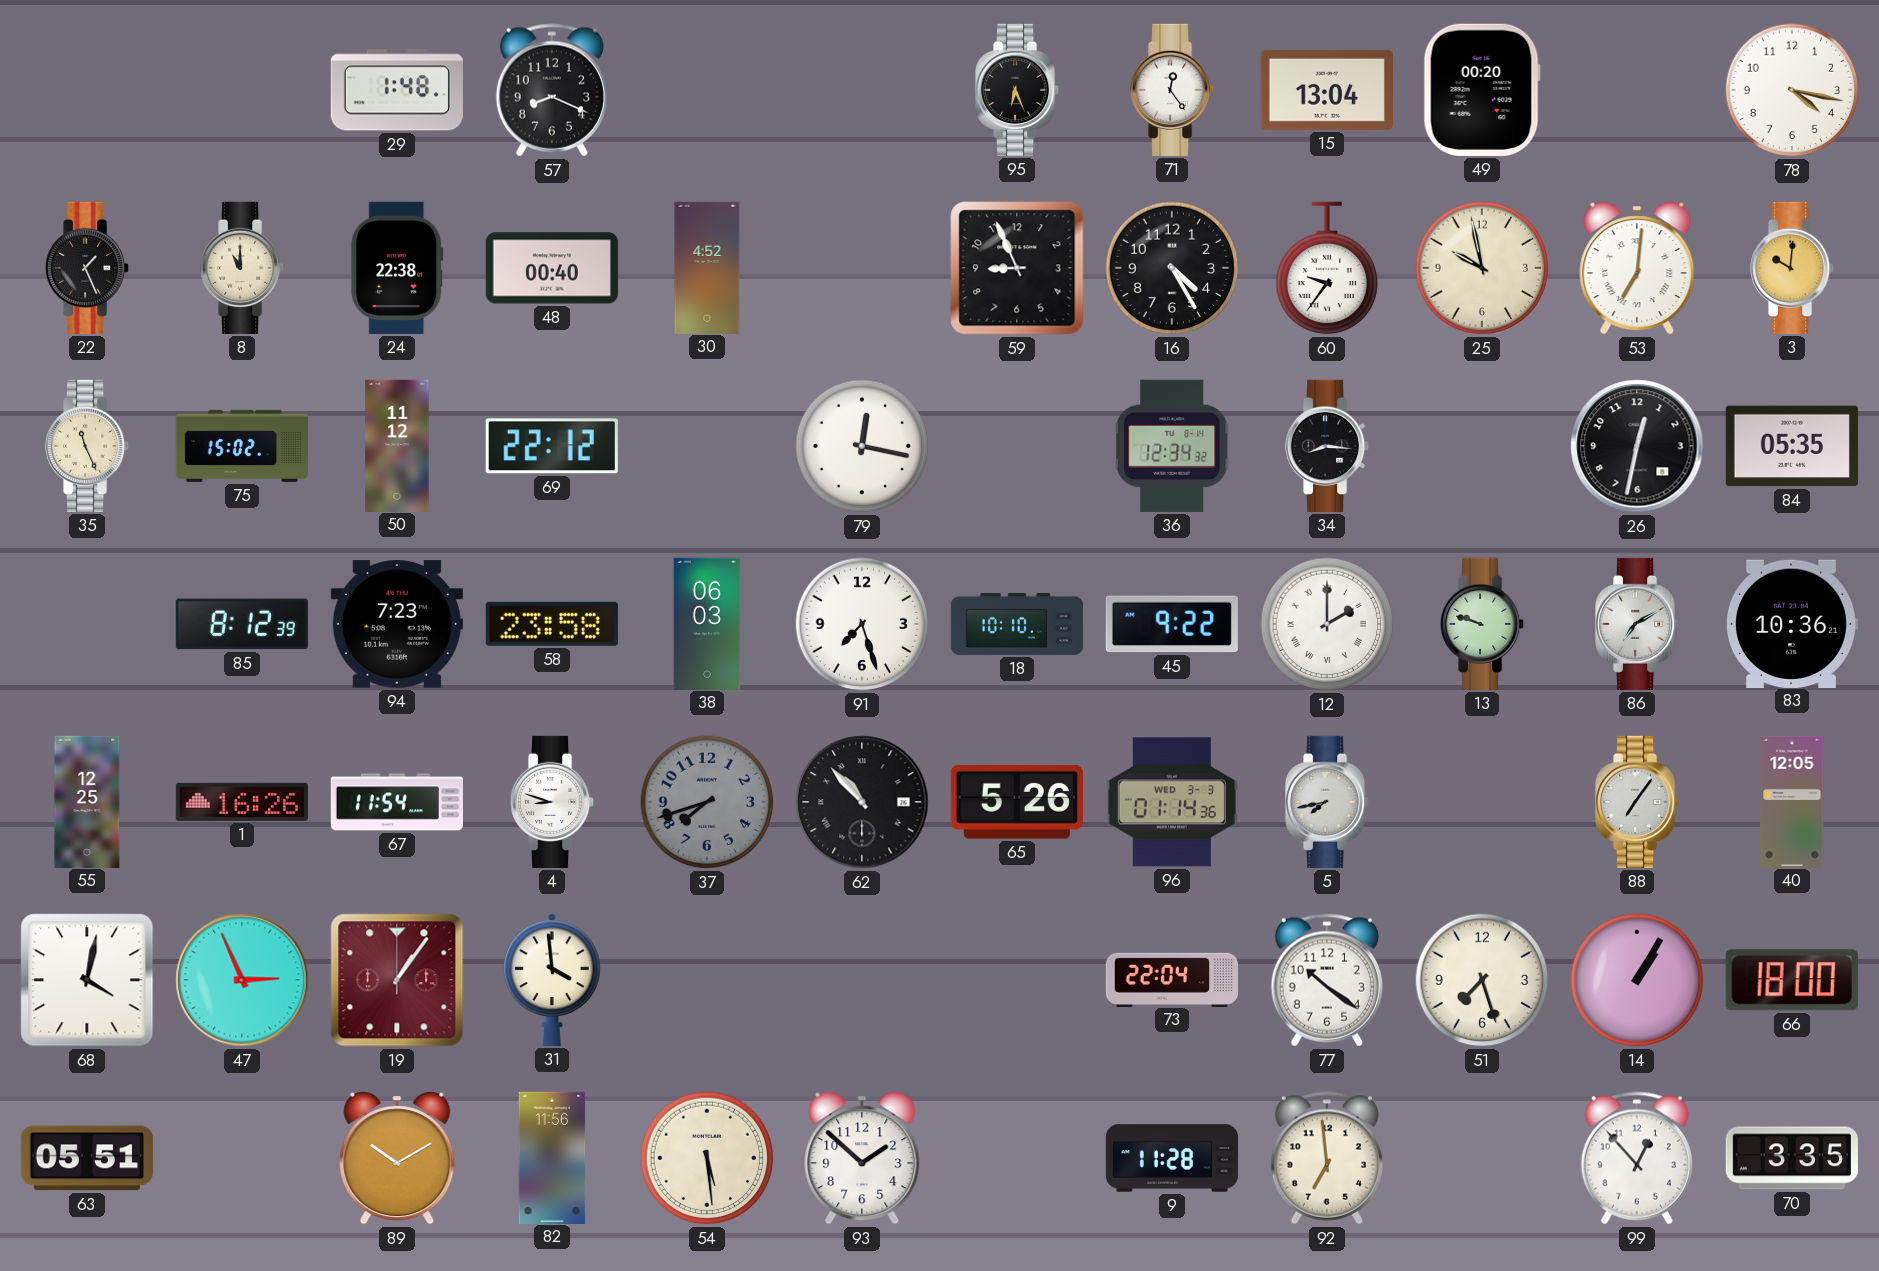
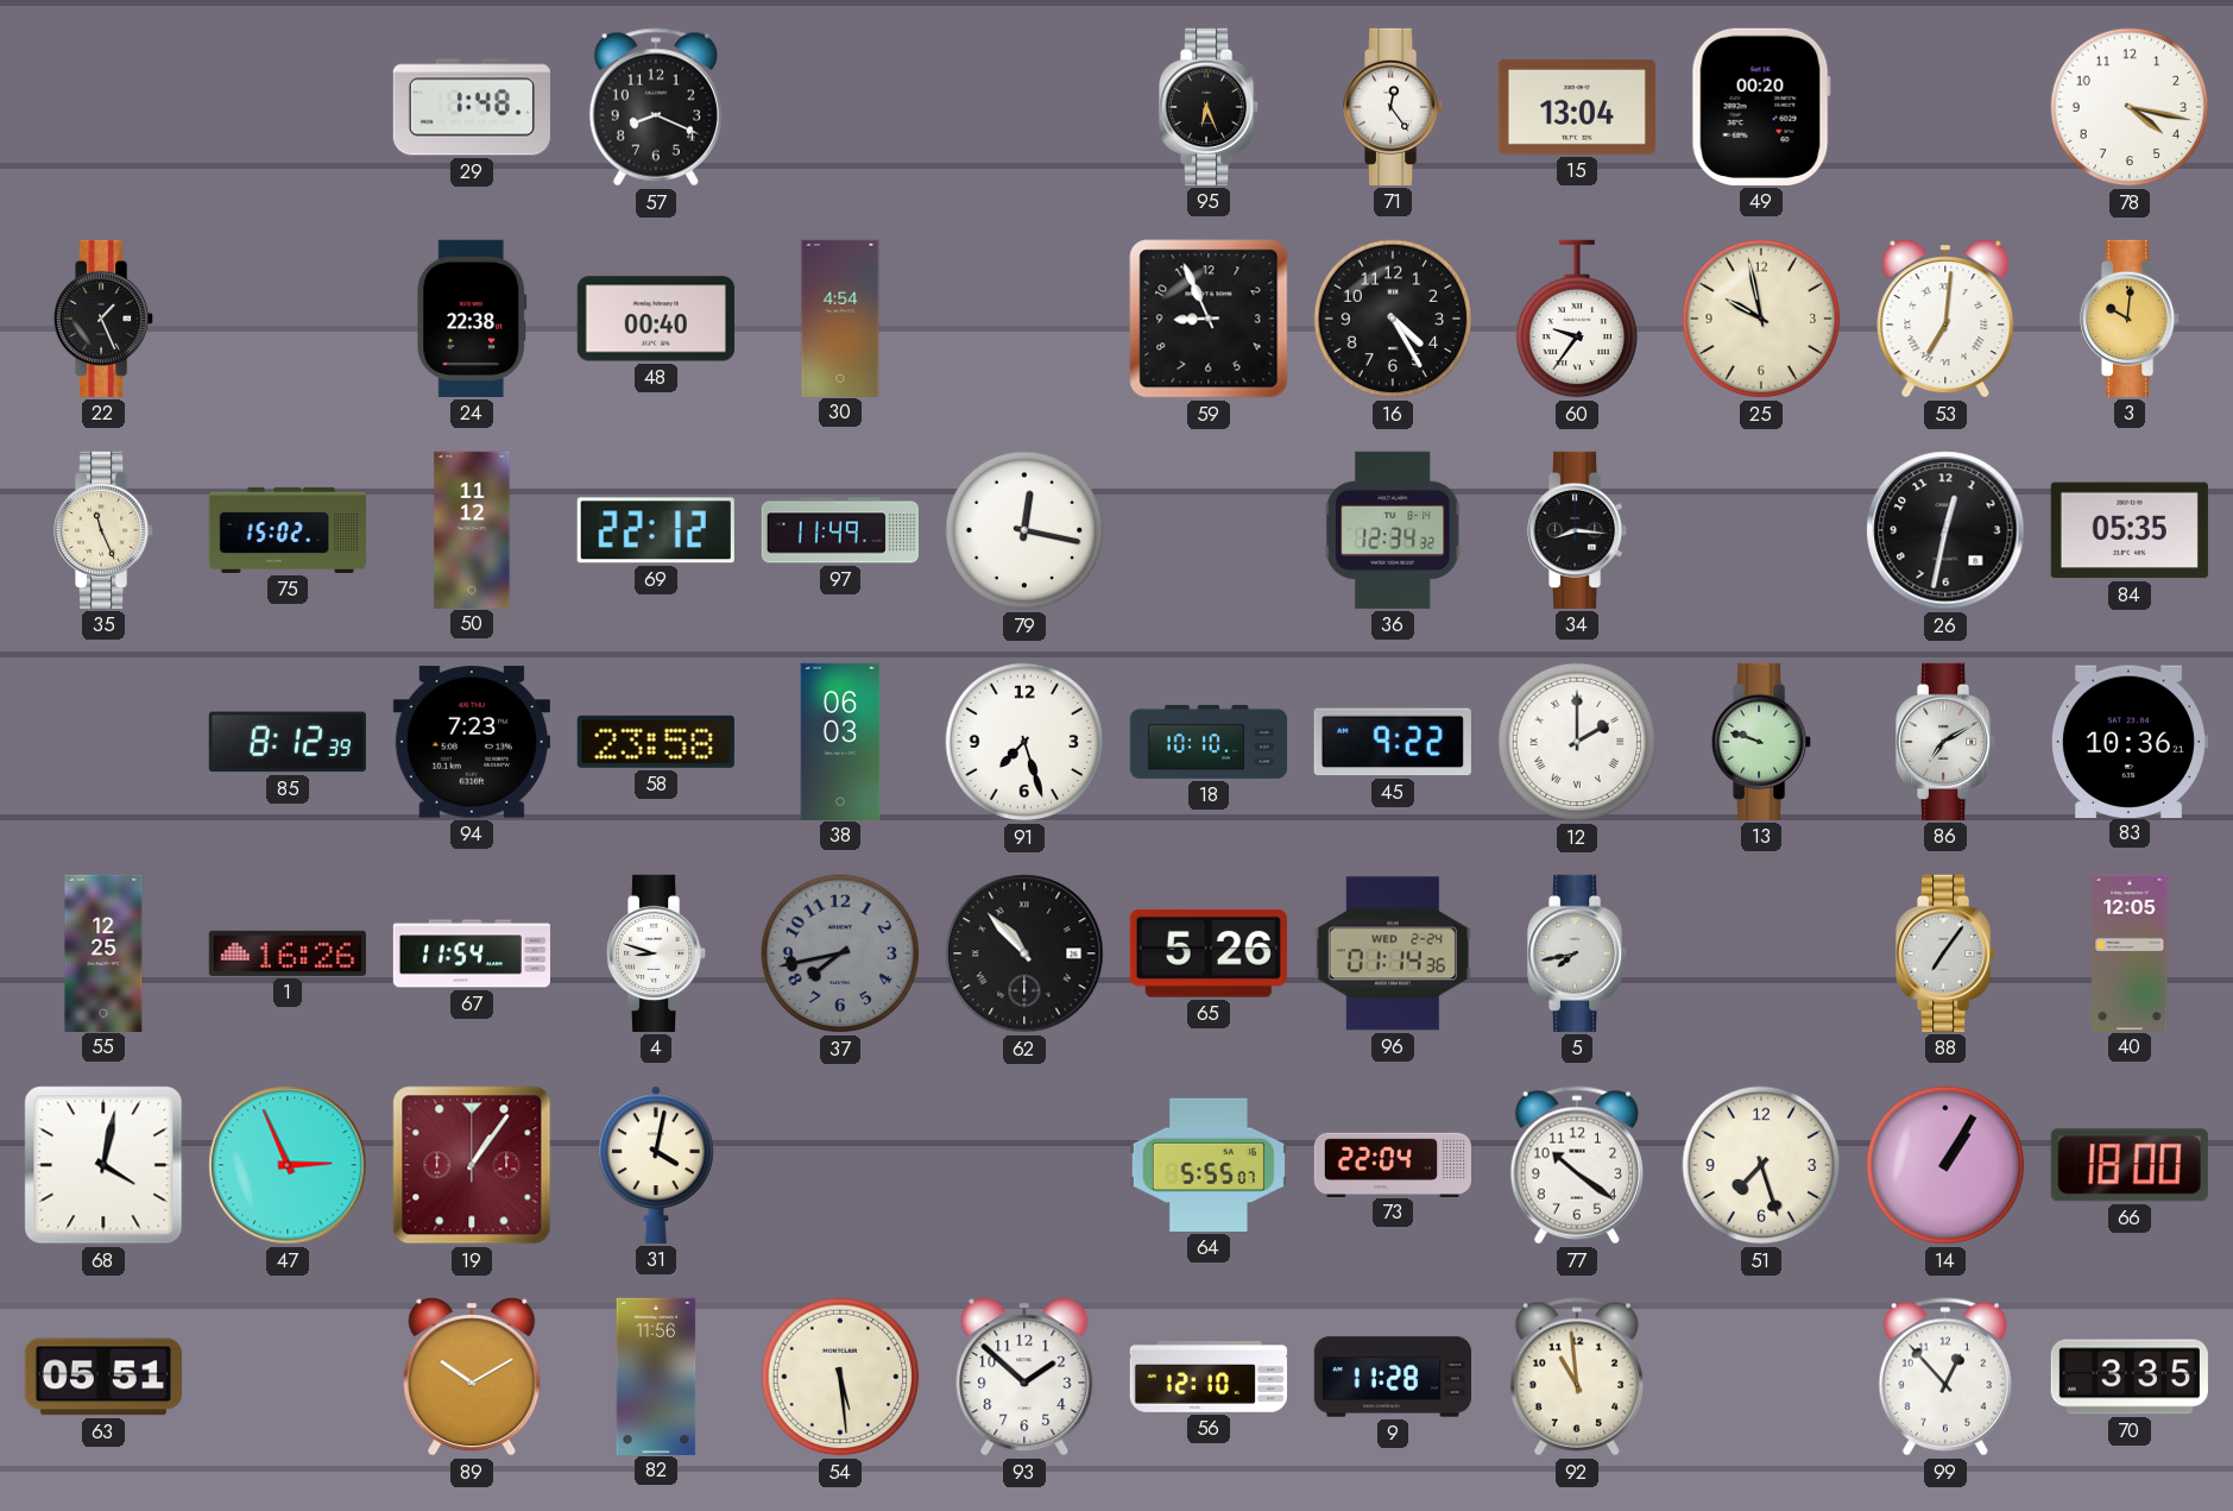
8: 11:00 -> none (243, 268)
30: 4:52 -> 4:54 (840, 317)
97: none -> 11:49 (839, 530)
37: 7:42 -> 7:43 (840, 953)
96 date: WED 3-3 -> WED 2-24 (1393, 953)
31: 3:59 -> 4:02 (656, 1165)
64: none -> 5:55 (1209, 1165)
56: none -> 12:10 (1207, 1378)
92: 6:59 -> 10:59 (1577, 1377)
